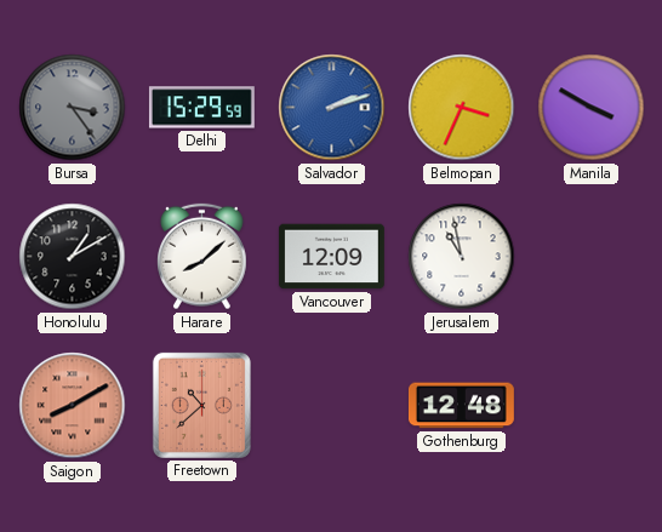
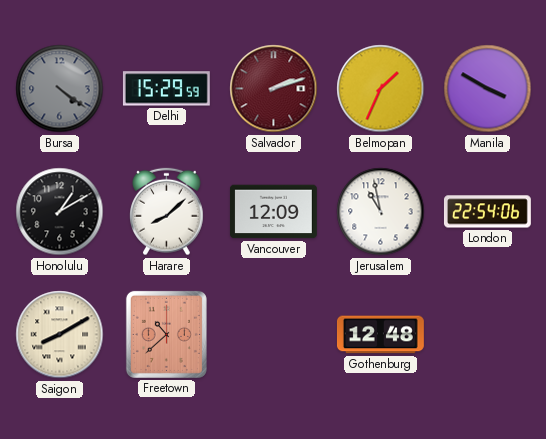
Bursa: 3:24 -> 4:21 (60, 89)
Salvador dial: blue -> burgundy (274, 89)
Belmopan: 3:34 -> 1:34 (381, 89)
London: none -> 22:54 (487, 212)
Saigon dial: salmon -> cream (60, 335)
